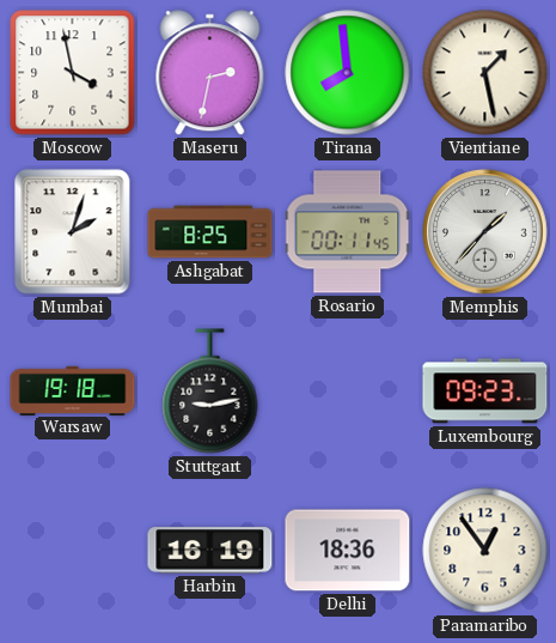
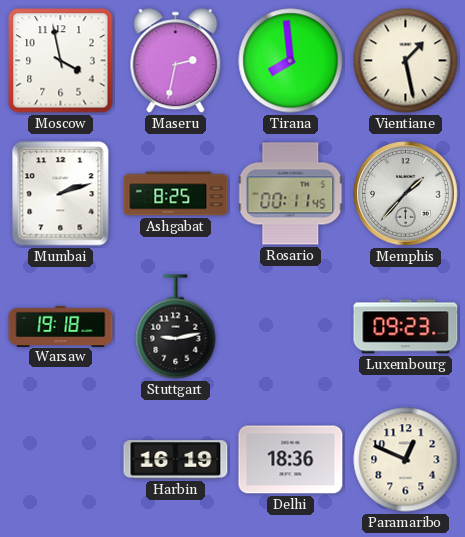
Mumbai: 2:03 -> 2:12 (61, 194)
Paramaribo: 12:54 -> 12:49 (406, 460)
